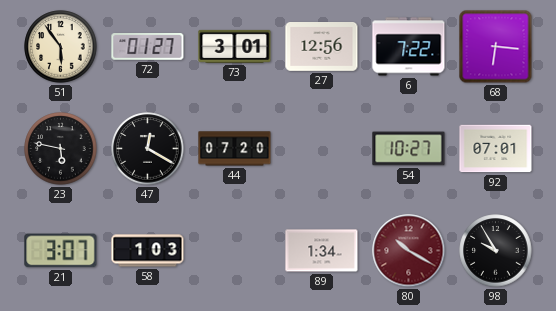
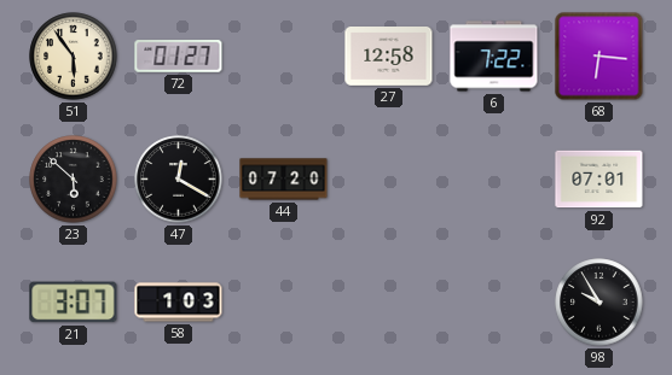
73: 3:01 -> none (235, 46)
27: 12:56 -> 12:58 (389, 57)
23: 5:47 -> 5:52 (74, 180)
54: 10:27 -> none (409, 149)
89: 1:34 -> none (322, 251)
80: 10:20 -> none (409, 251)
